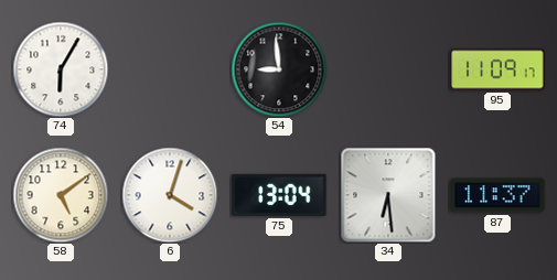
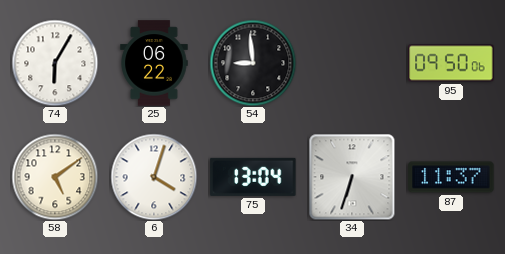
25: none -> 06:22 (154, 63)
95: 11:09 -> 09:50 (451, 63)
34: 6:29 -> 6:33 (352, 177)
